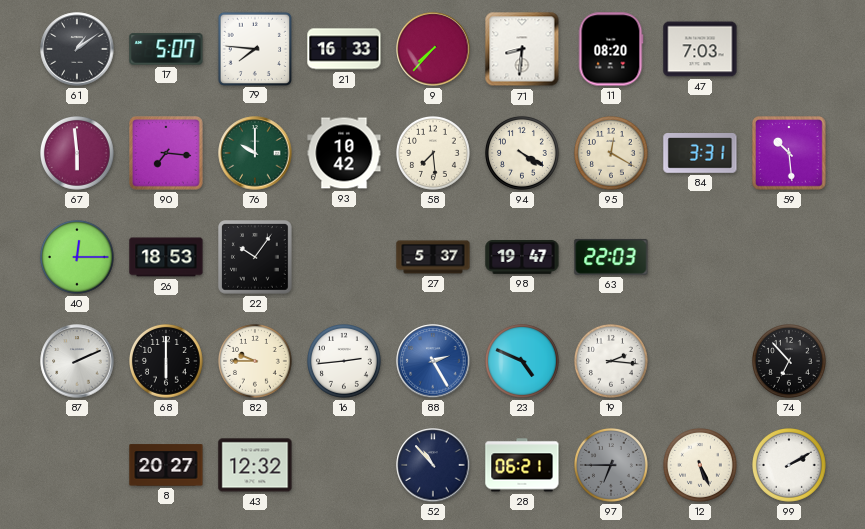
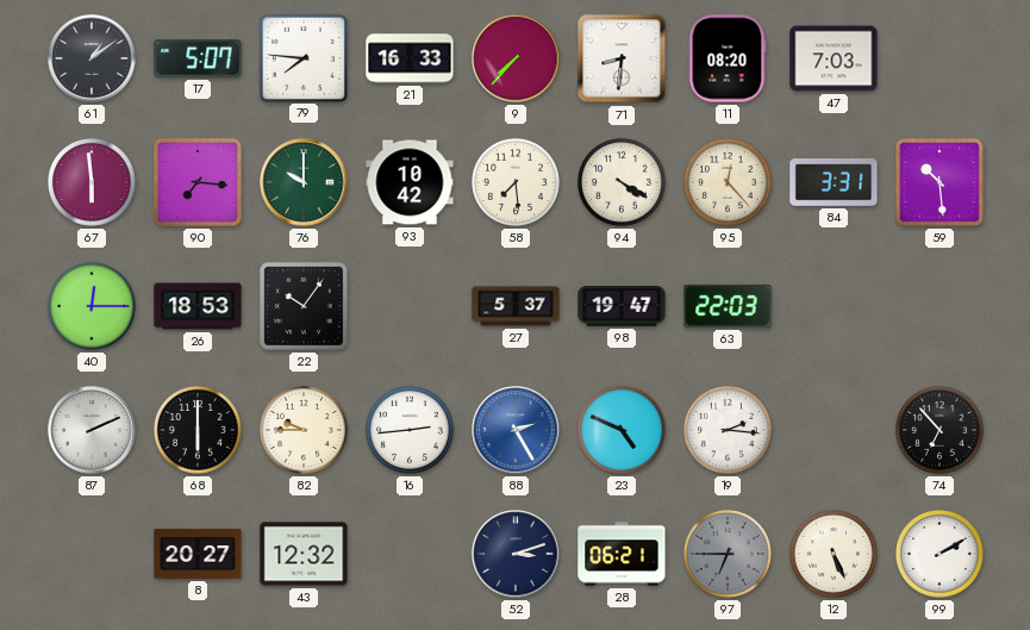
95: 12:20 -> 12:23 (729, 183)
52: 10:53 -> 3:12 (516, 554)
